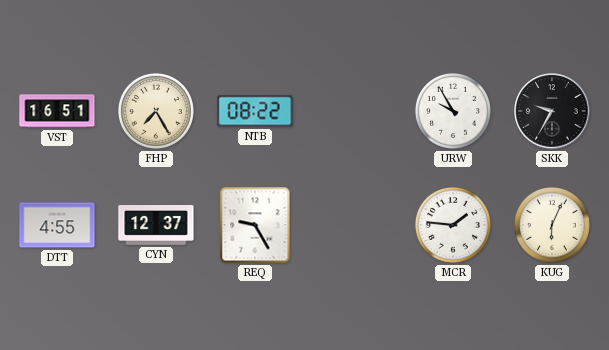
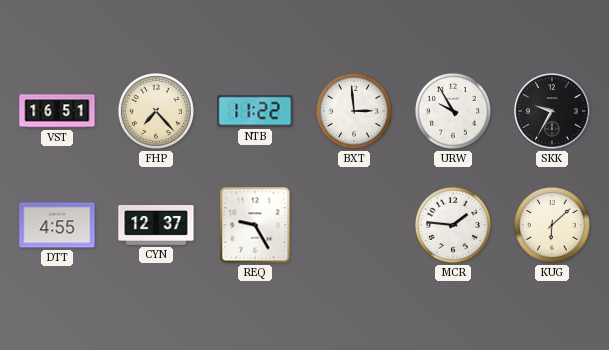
FHP: 7:25 -> 7:23 (156, 111)
NTB: 08:22 -> 11:22 (255, 111)
BXT: none -> 2:59 (354, 111)
KUG: 6:04 -> 6:08 (552, 225)
